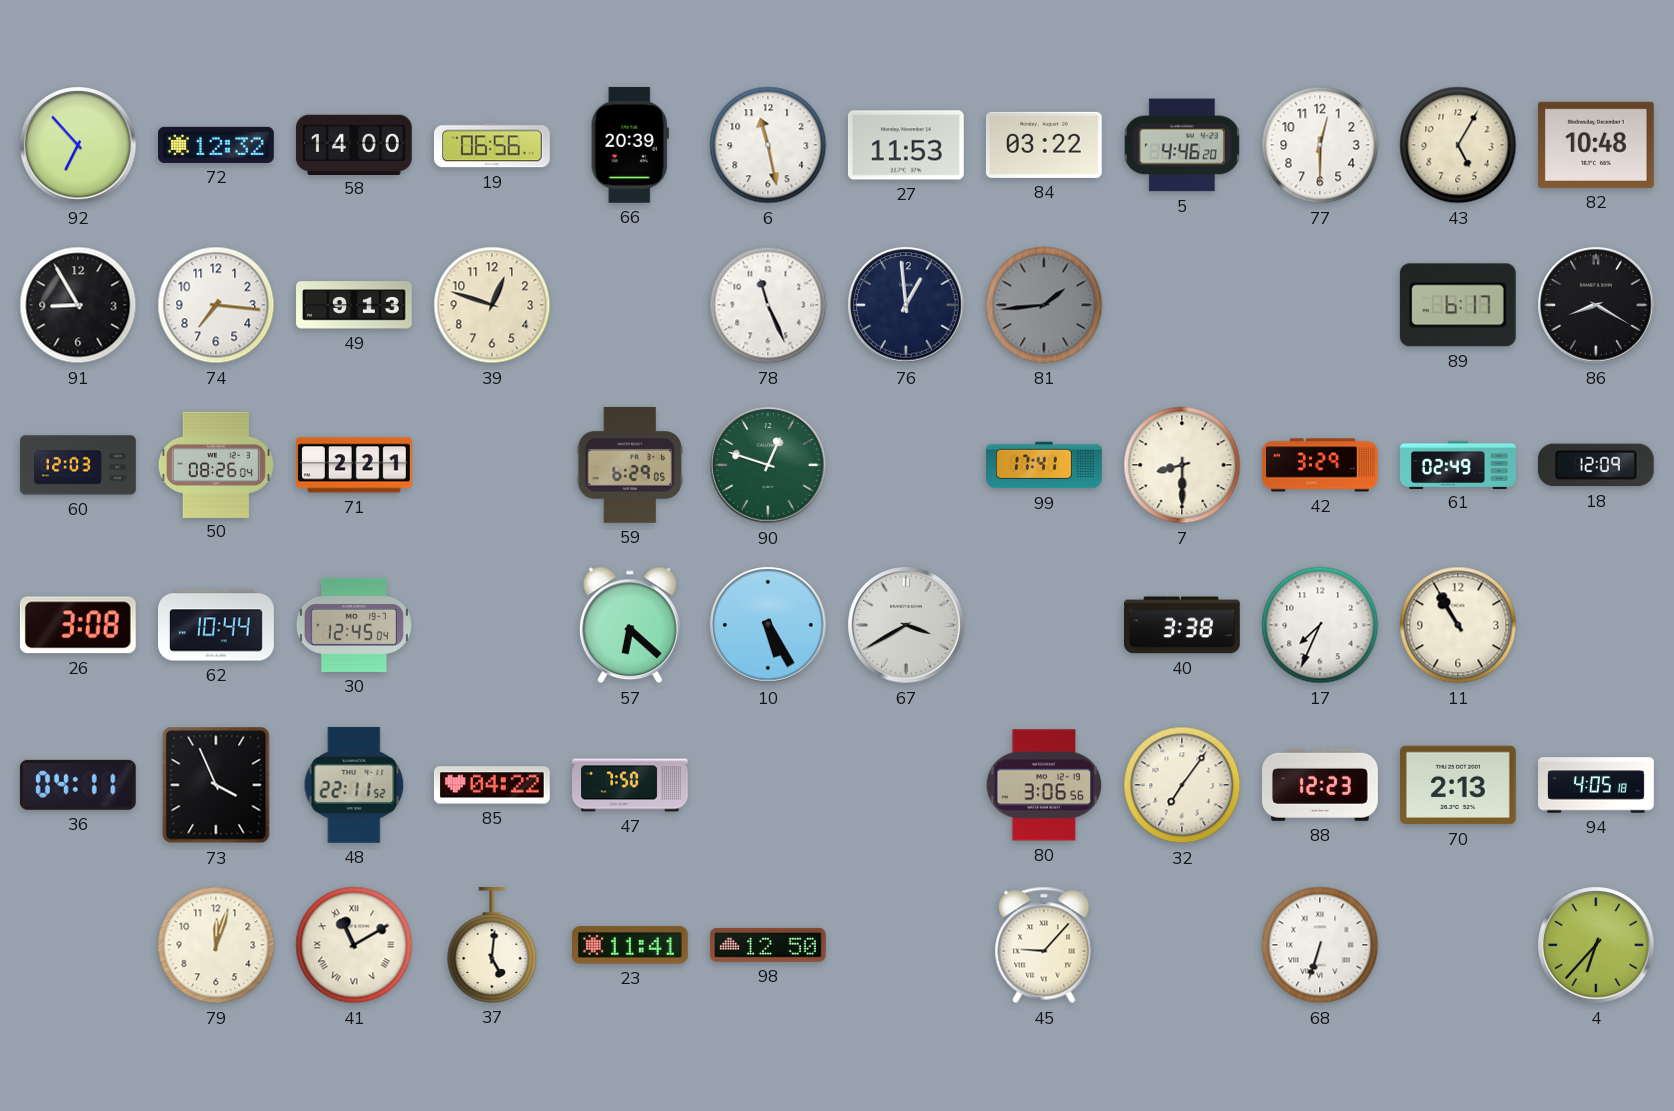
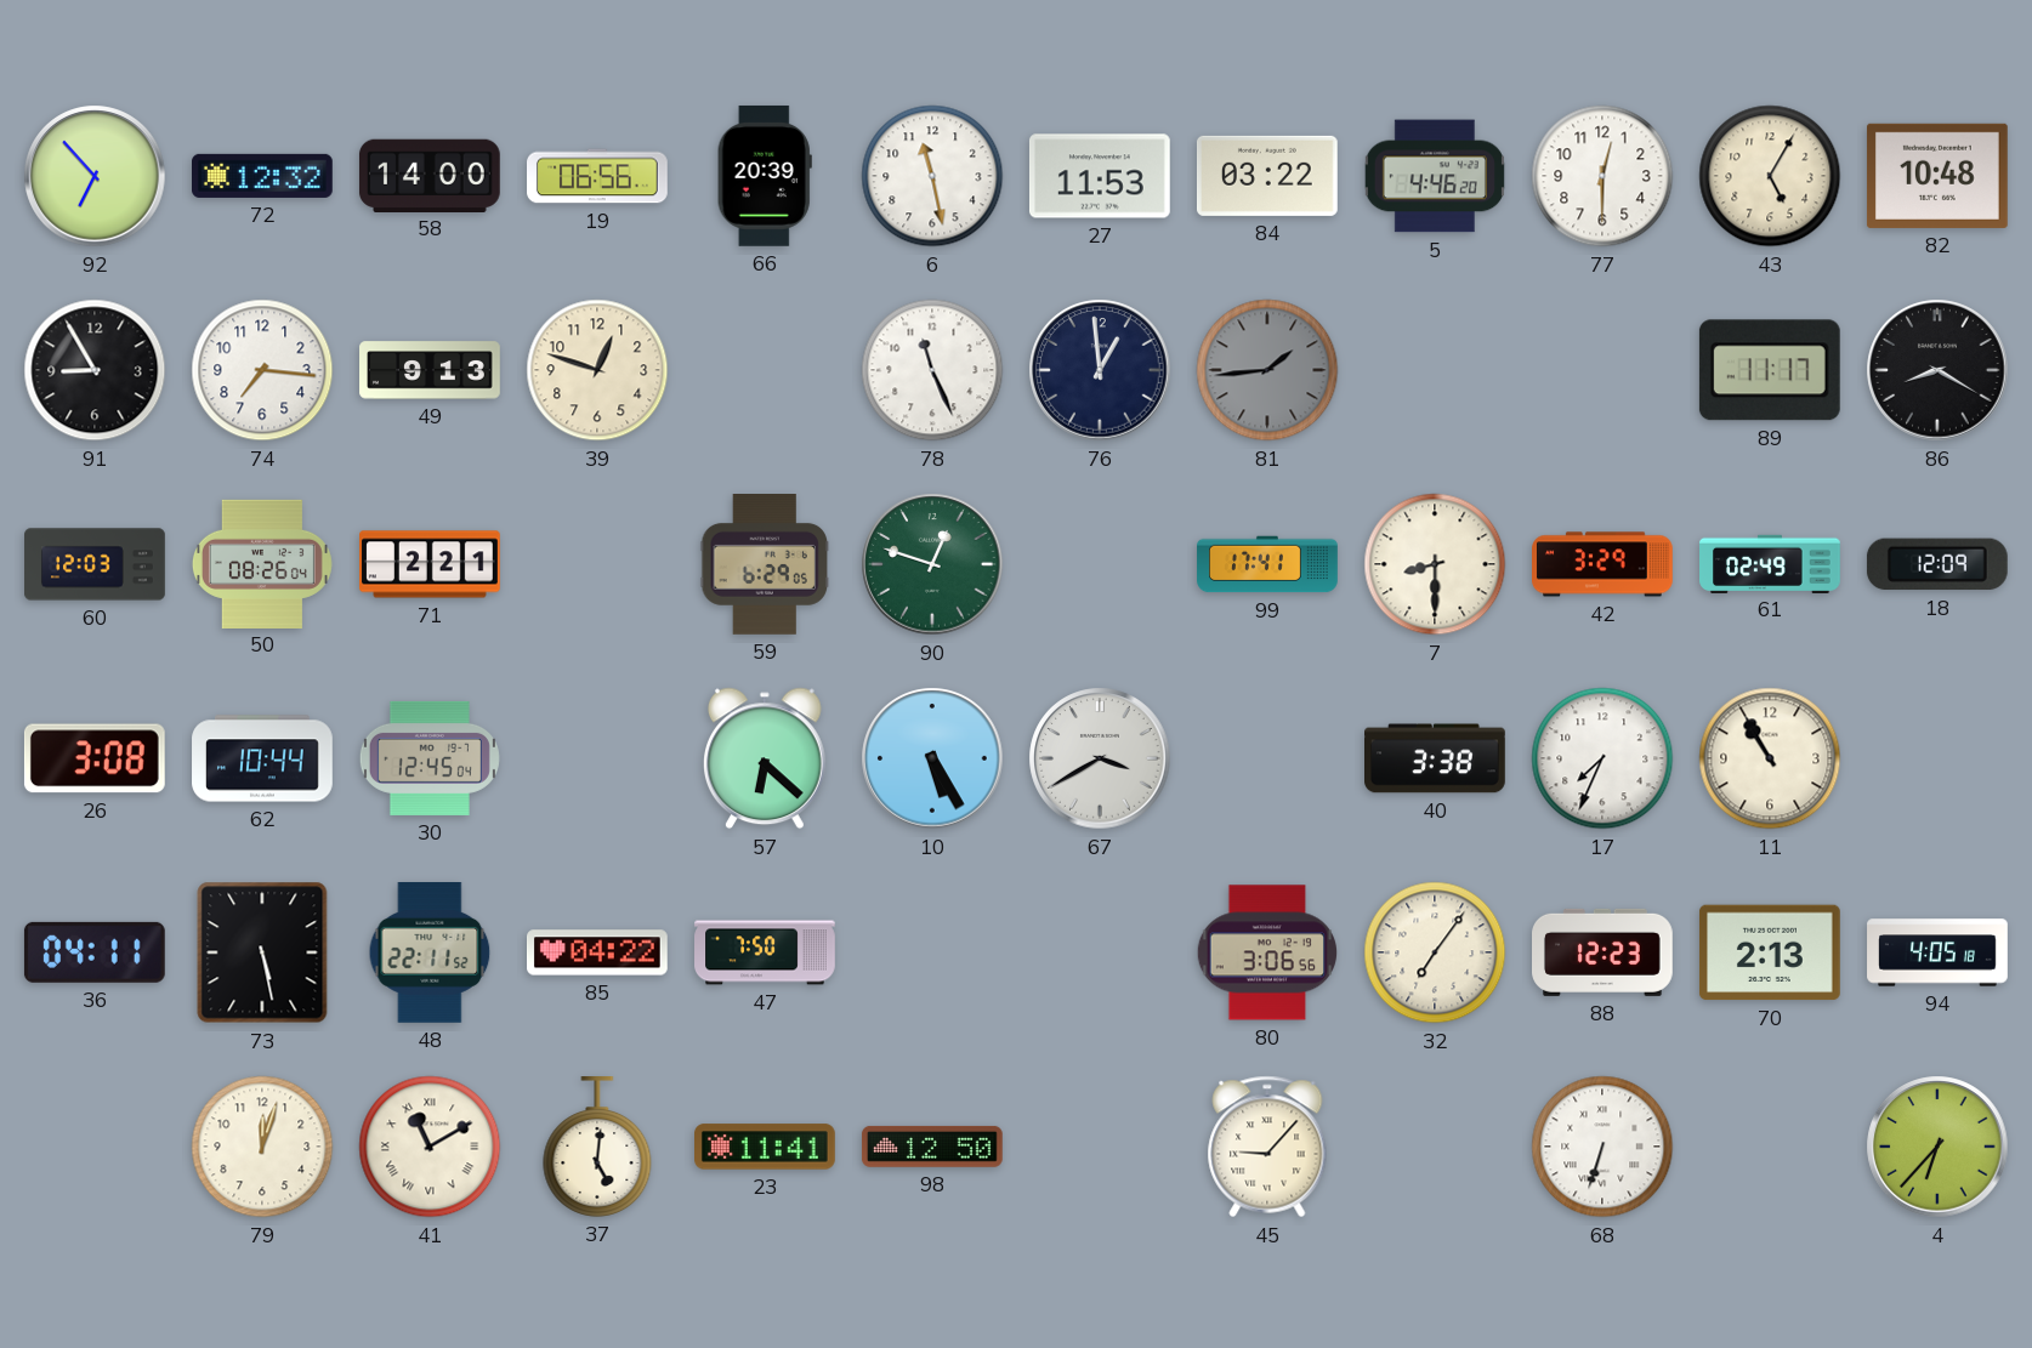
89: 6:17 -> 11:17 (1770, 370)
73: 3:56 -> 5:28 (262, 952)
